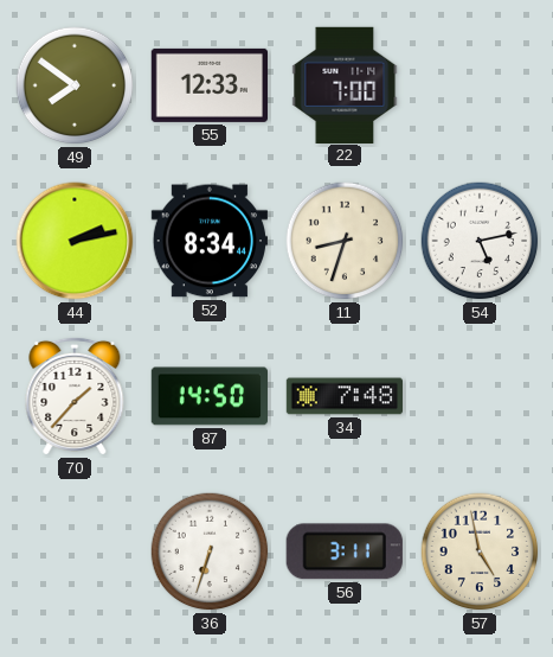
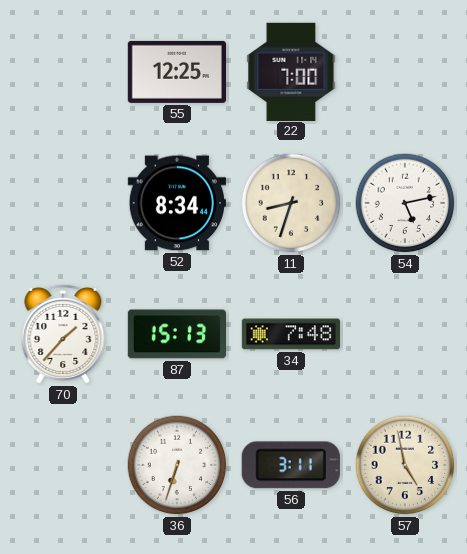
49: 7:51 -> none (75, 85)
55: 12:33 -> 12:25 (176, 72)
44: 2:13 -> none (75, 241)
87: 14:50 -> 15:13 (176, 334)
